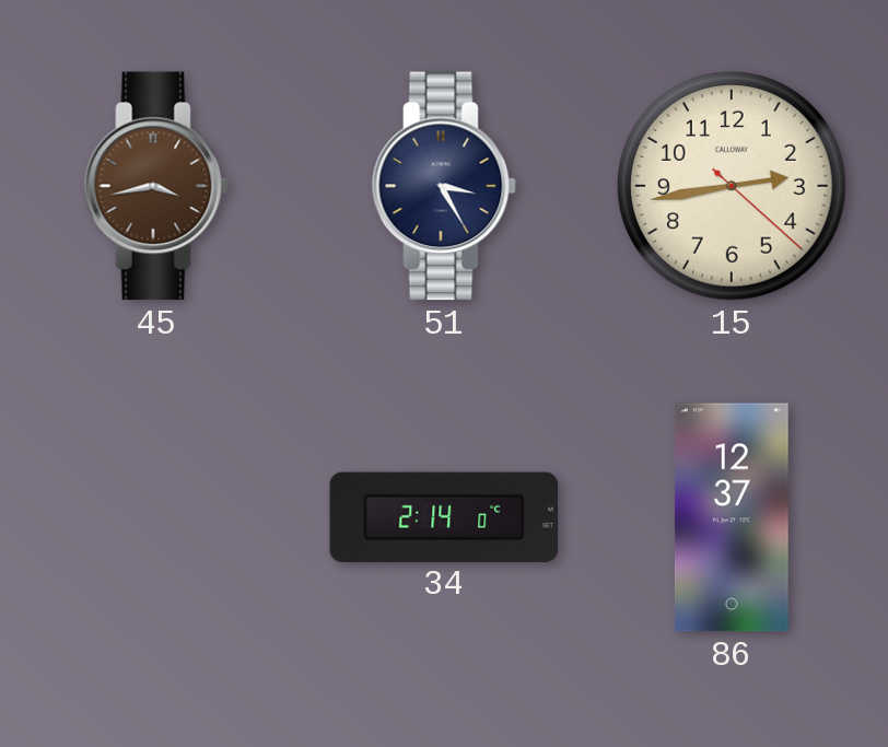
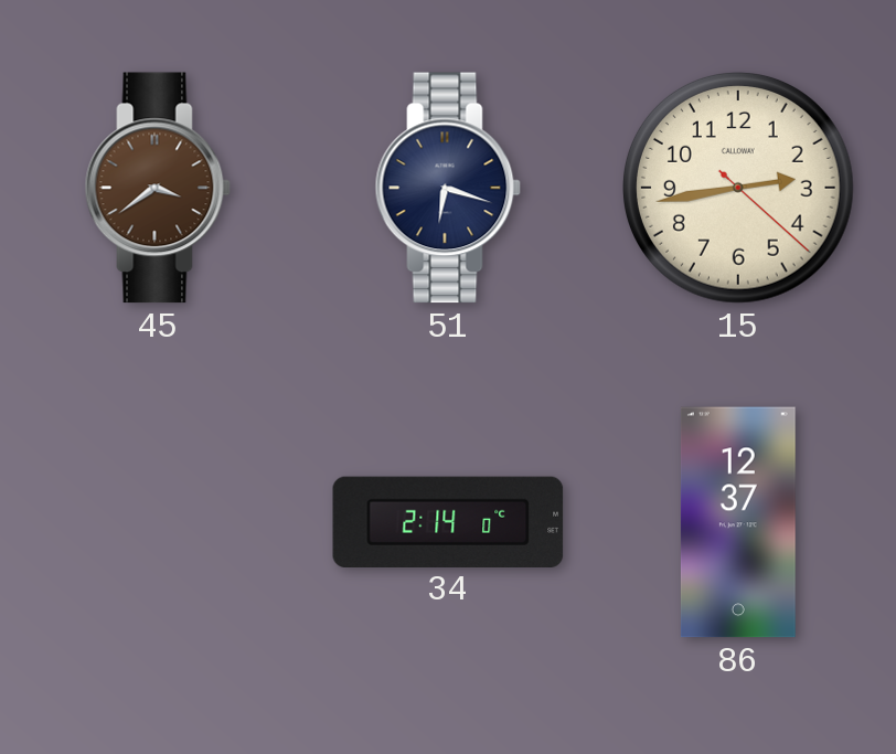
45: 3:43 -> 3:39 (158, 188)
51: 3:25 -> 6:18 (448, 188)
